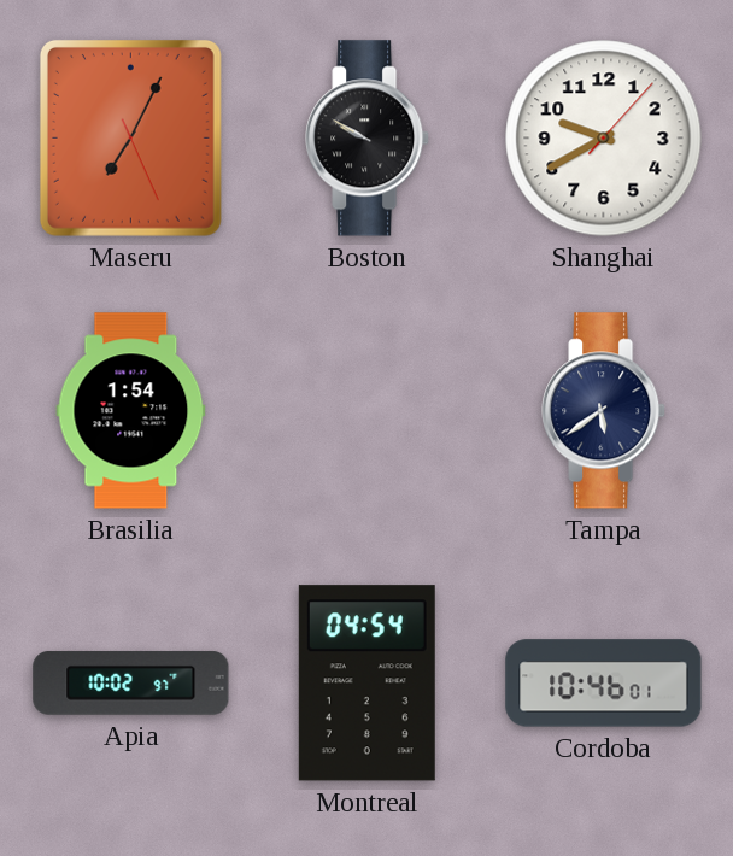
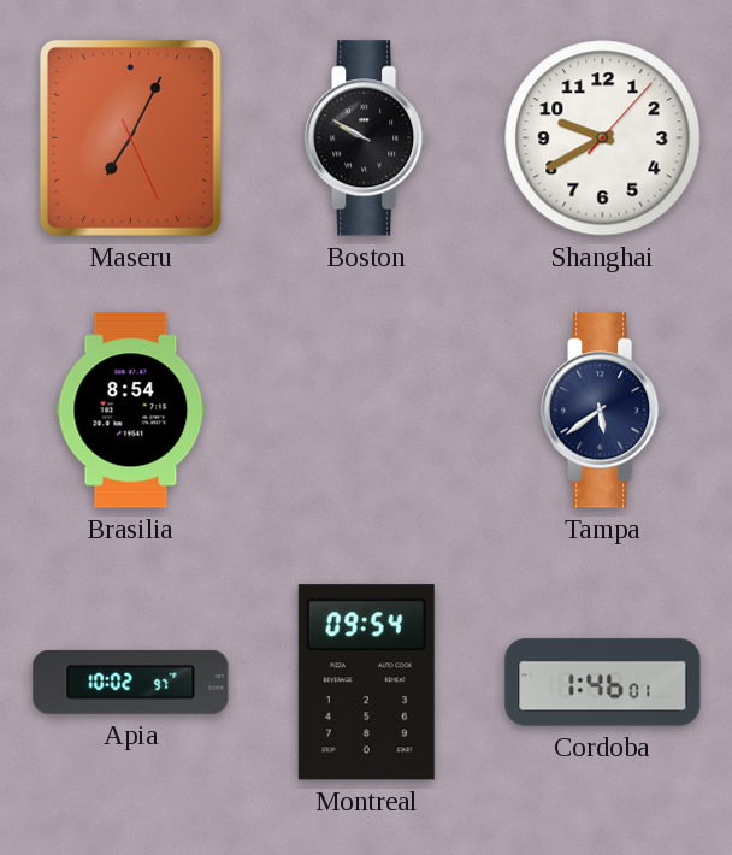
Brasilia: 1:54 -> 8:54 (131, 411)
Montreal: 04:54 -> 09:54 (366, 683)
Cordoba: 10:46 -> 1:46 (603, 683)
